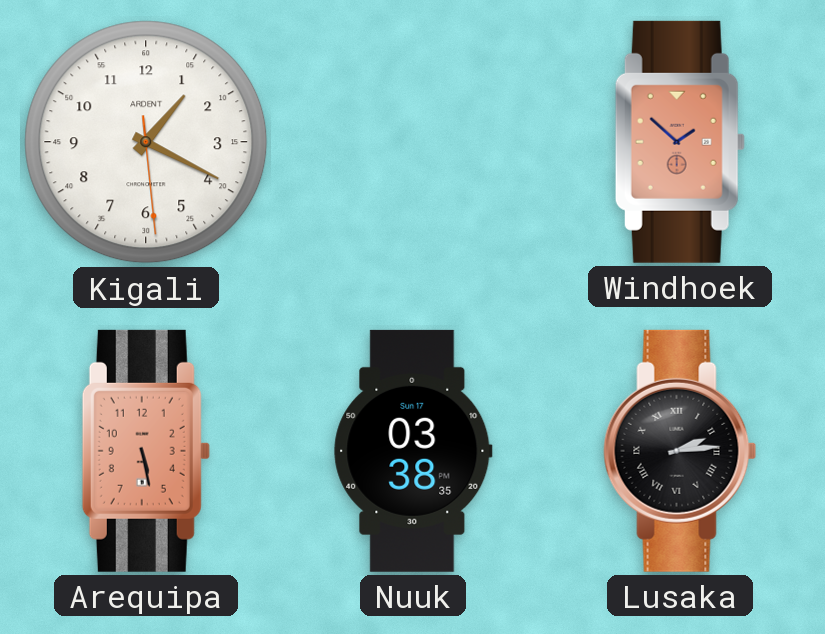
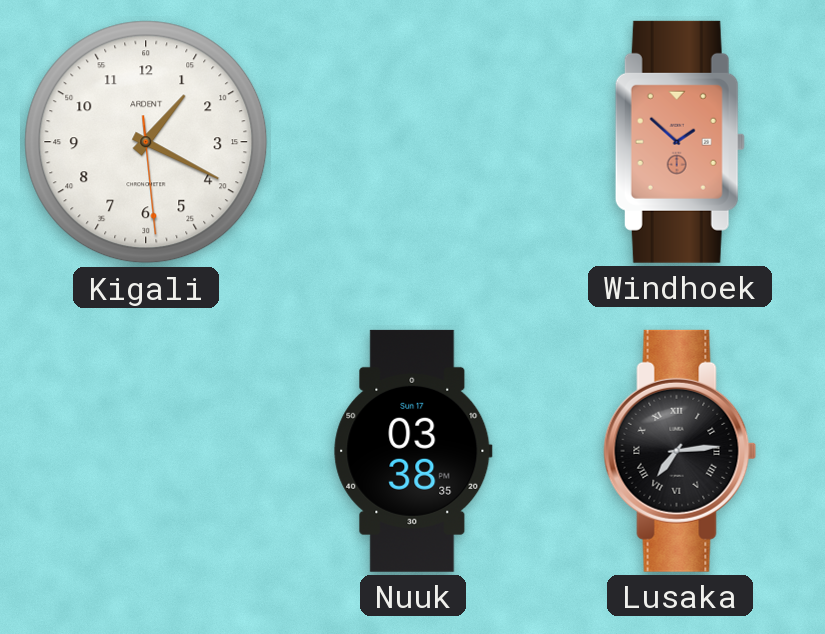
Arequipa: 5:28 -> none (146, 451)
Lusaka: 2:14 -> 7:14 (680, 451)
